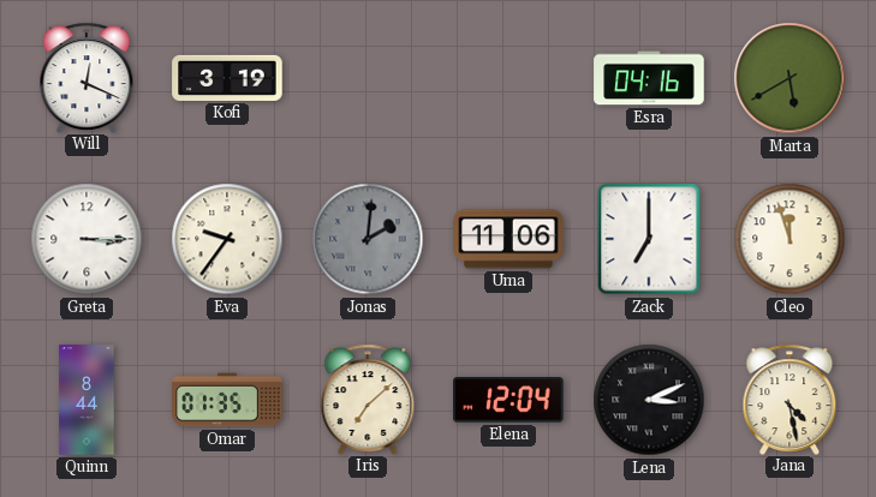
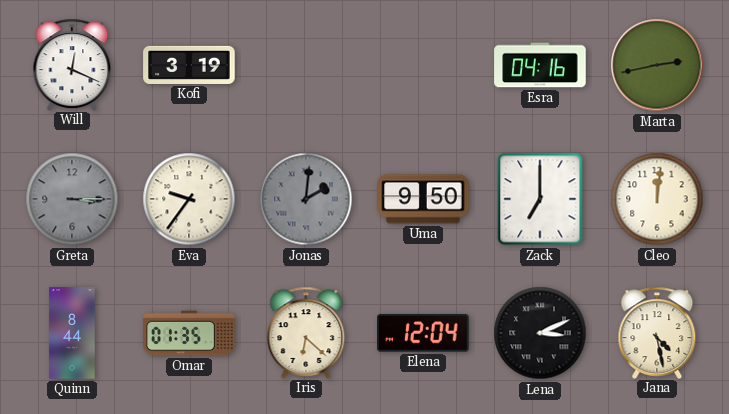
Marta: 5:40 -> 2:43 (657, 65)
Greta dial: white -> grey (72, 199)
Uma: 11:06 -> 9:50 (423, 199)
Cleo: 11:57 -> 12:01 (657, 199)
Iris: 7:08 -> 6:22 (306, 332)
